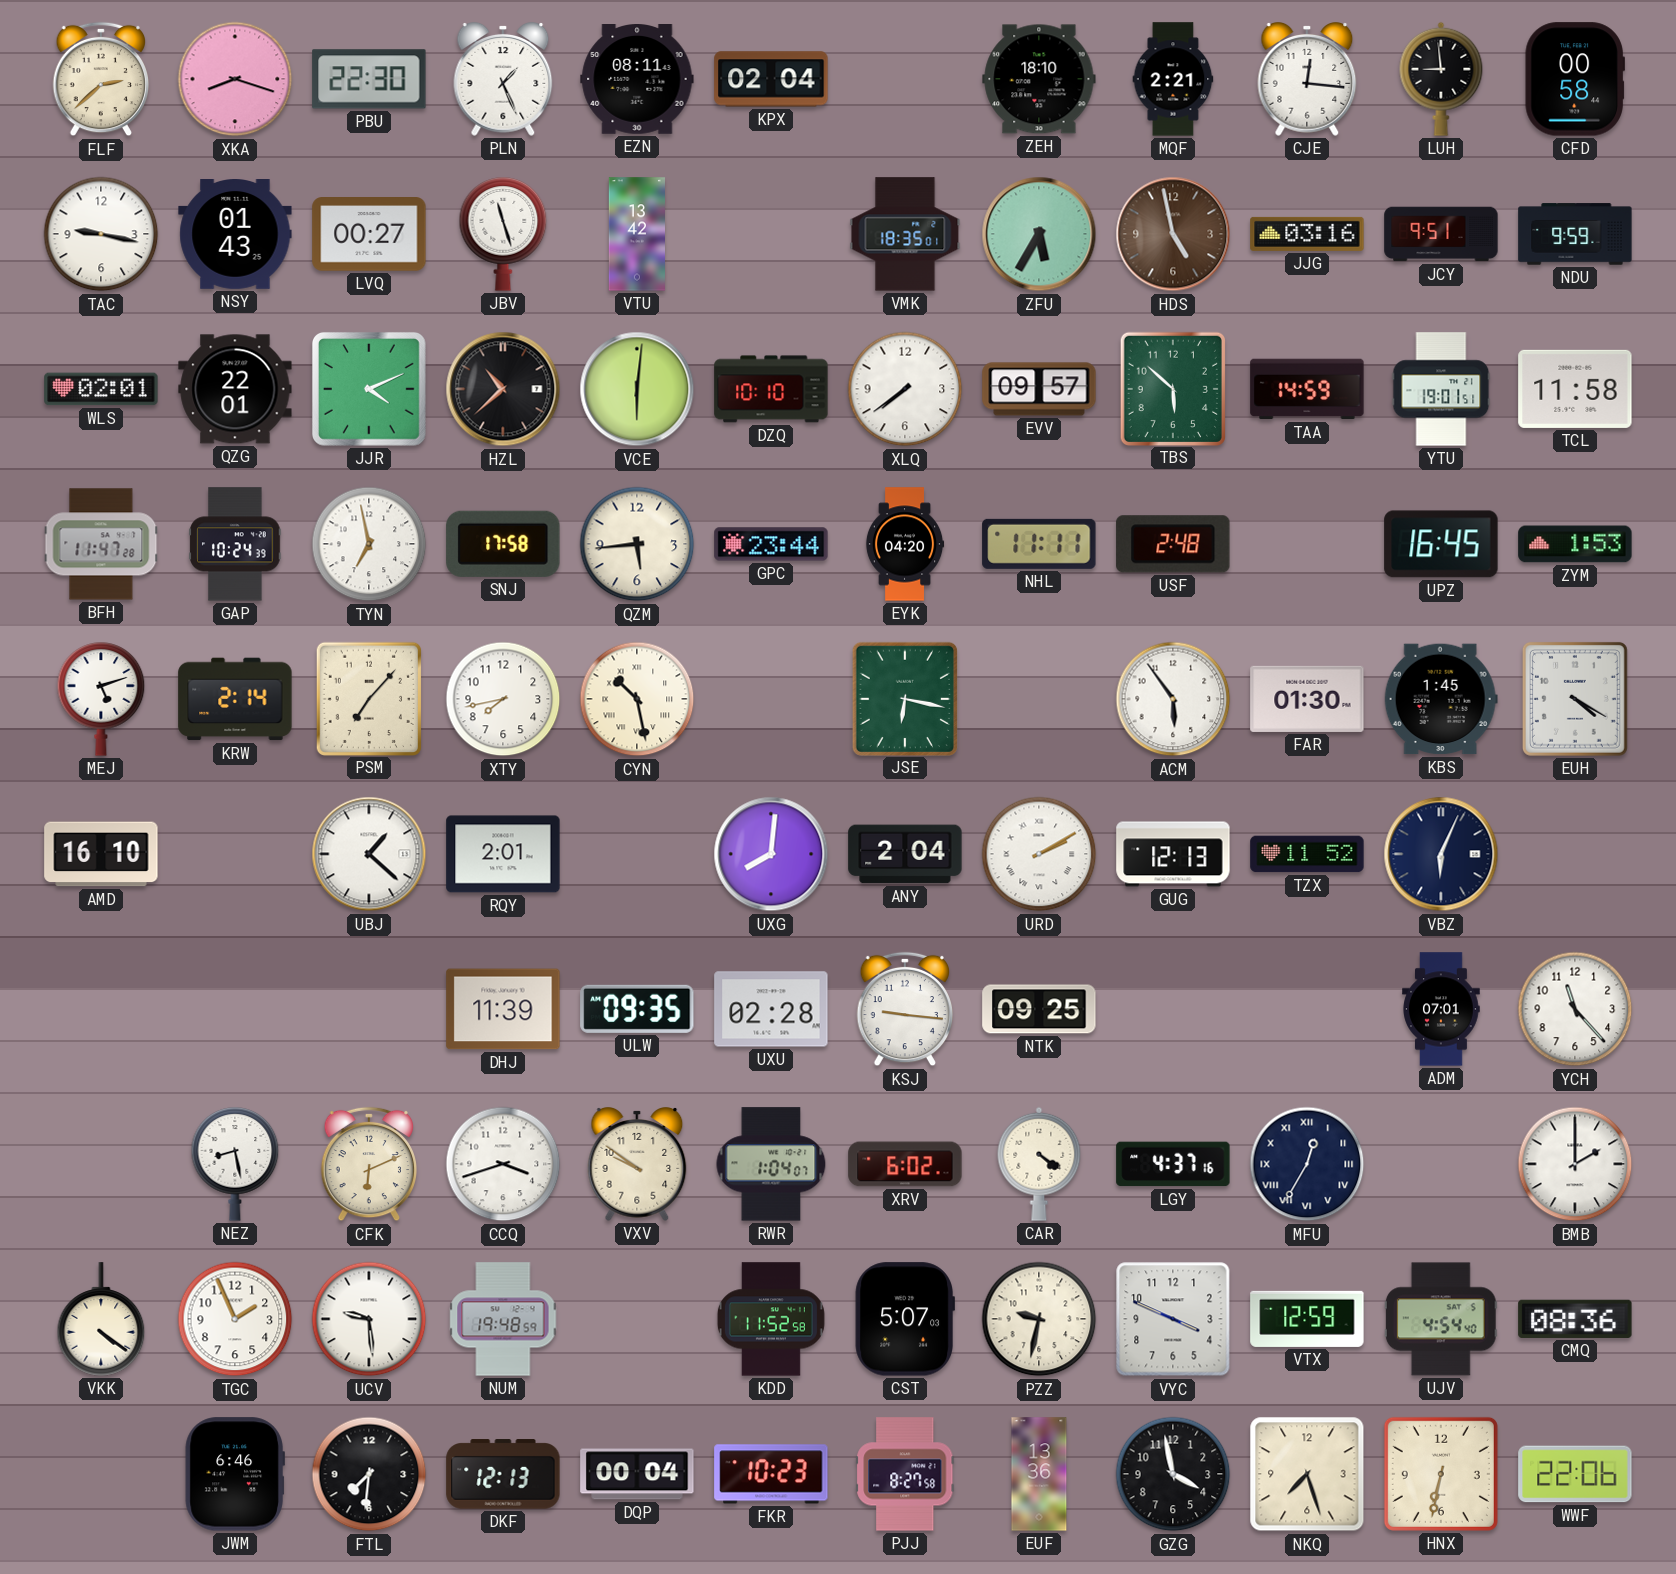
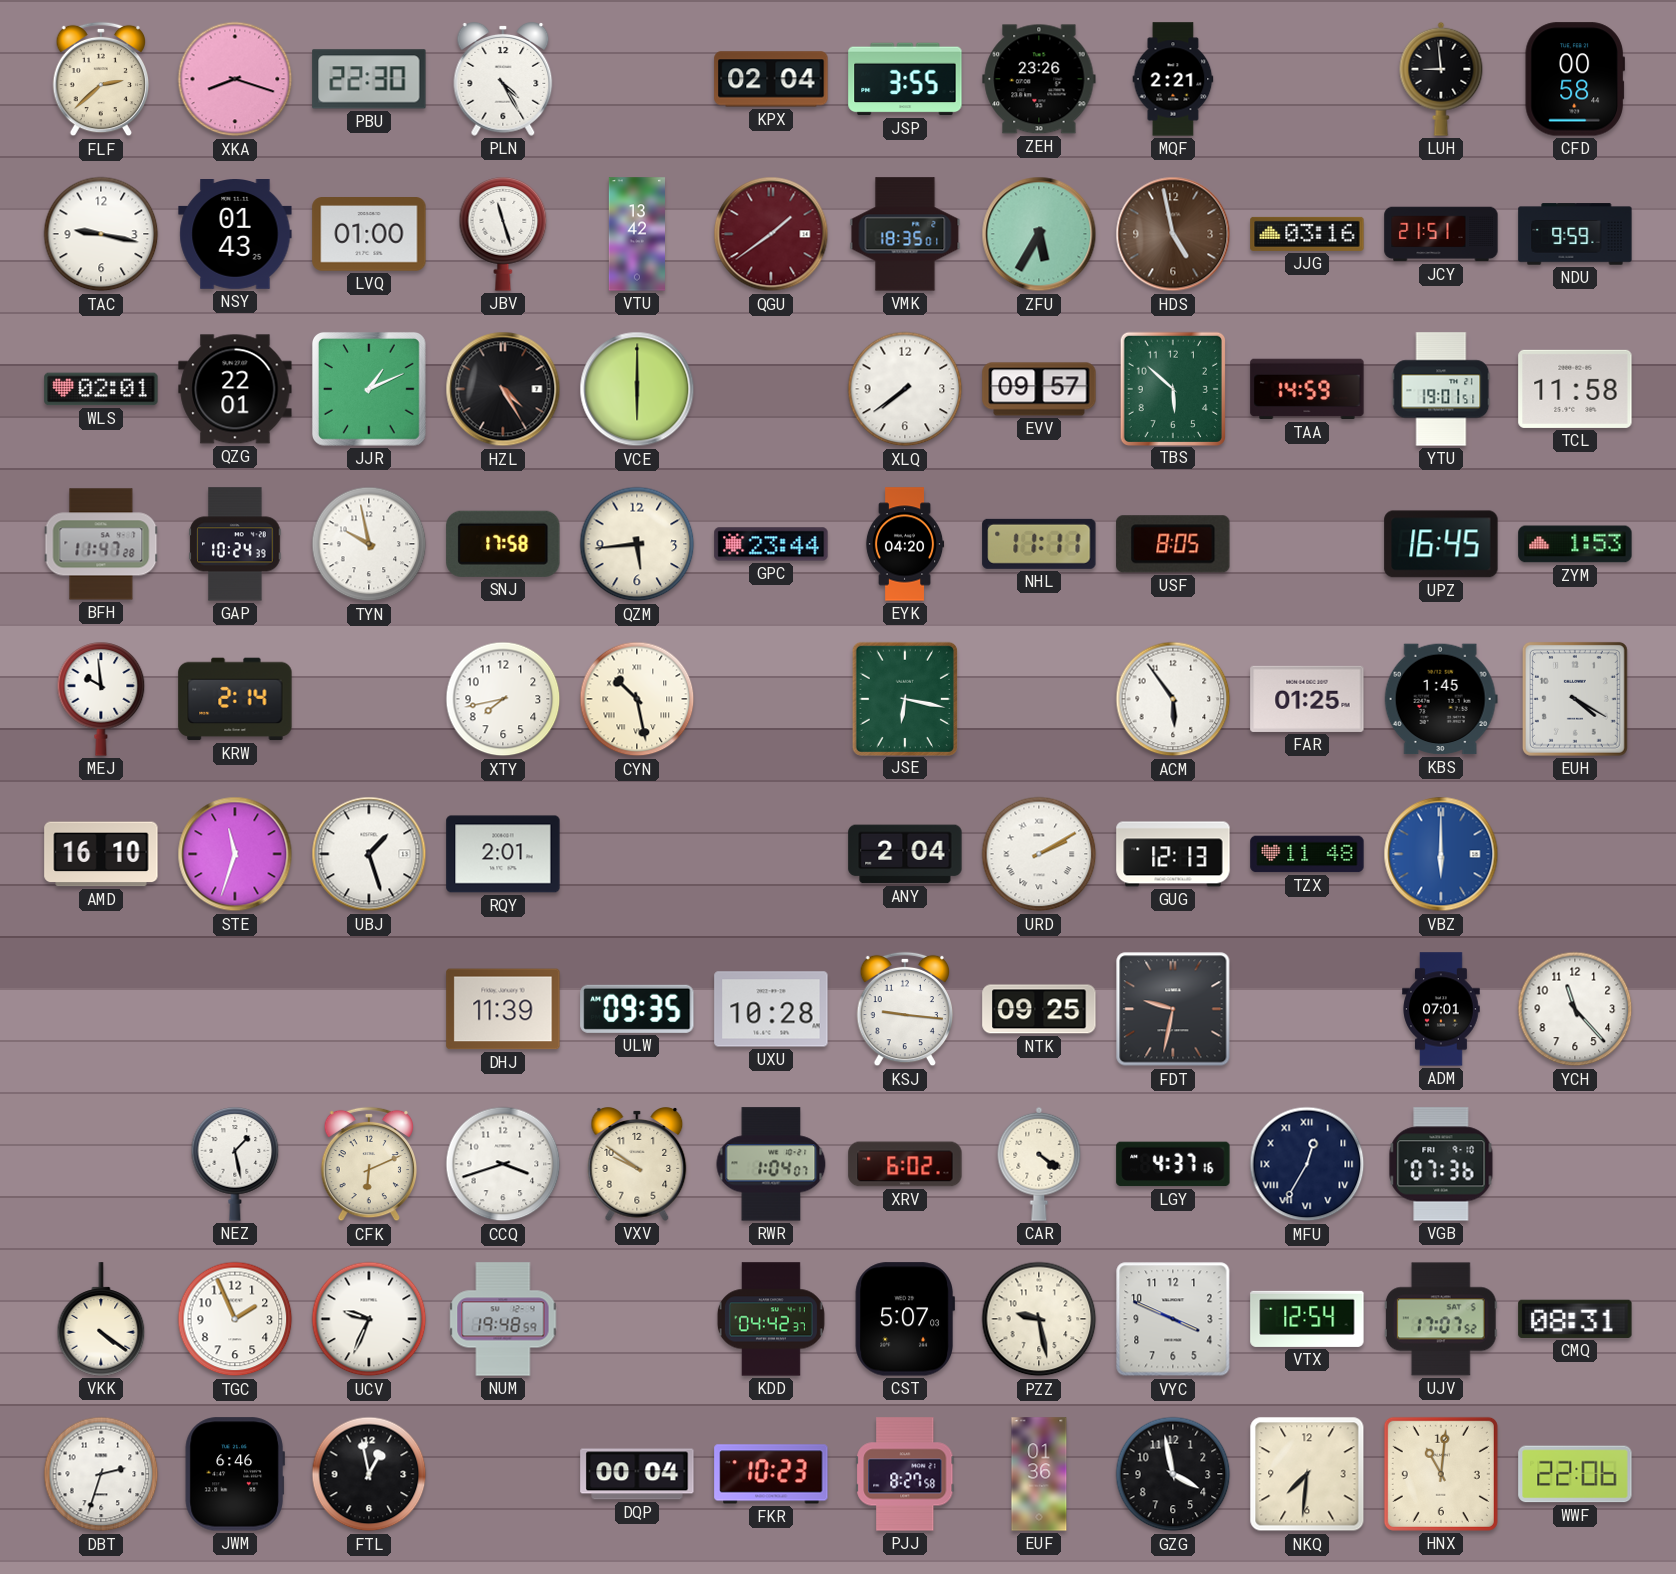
PLN: 1:26 -> 4:25 (503, 80)
EZN: 08:11 -> none (637, 80)
JSP: none -> 3:55 (905, 79)
ZEH: 18:10 -> 23:26 (1039, 79)
CJE: 12:16 -> none (1307, 80)
LVQ: 00:27 -> 01:00 (369, 234)
QGU: none -> 1:39 (771, 234)
JCY: 9:51 -> 21:51 (1441, 234)
JJR: 4:11 -> 1:11 (369, 389)
HZL: 10:38 -> 4:25 (503, 389)
VCE: 6:01 -> 6:00 (637, 389)
DZQ: 10:10 -> none (771, 389)
TYN: 6:58 -> 9:58 (369, 544)
USF: 2:48 -> 8:05 (1173, 544)
MEJ: 5:12 -> 9:59 (101, 699)
PSM: 7:07 -> none (369, 698)
FAR: 01:30 -> 01:25 (1307, 699)
STE: none -> 11:33 (235, 854)
UBJ: 1:22 -> 1:27 (369, 854)
UXG: 8:01 -> none (771, 854)
TZX: 11:52 -> 11:48 (1307, 854)
VBZ: 6:04 -> 6:00 (1441, 854)
VBZ dial: navy -> blue (1441, 854)
UXU: 02:28 -> 10:28 (771, 1009)
FDT: none -> 9:32 (1173, 1009)
NEZ: 8:28 -> 1:28 (235, 1164)
VGB: none -> 07:36 (1441, 1164)
BMB: 2:00 -> none (1575, 1164)
UCV: 9:29 -> 9:34 (369, 1319)
KDD: 11:52 -> 04:42 (771, 1319)
PZZ: 9:32 -> 9:28 (1039, 1319)
VTX: 12:59 -> 12:54 (1307, 1319)
UJV: 4:54 -> 17:07 (1441, 1319)
CMQ: 08:36 -> 08:31 (1575, 1319)
DBT: none -> 2:33 (101, 1474)
FTL: 7:31 -> 12:58 (369, 1474)
DKF: 12:13 -> none (503, 1474)
EUF: 13:36 -> 01:36 (1039, 1474)
NKQ: 7:27 -> 7:31 (1307, 1474)
HNX: 6:32 -> 11:01 (1441, 1474)
